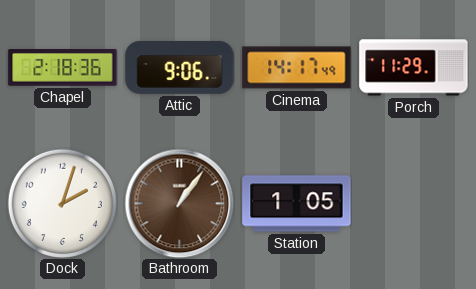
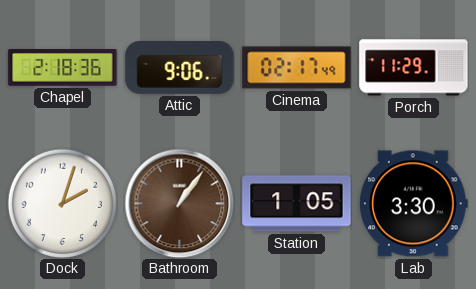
Cinema: 14:17 -> 02:17 (297, 68)
Lab: none -> 3:30 (414, 204)
